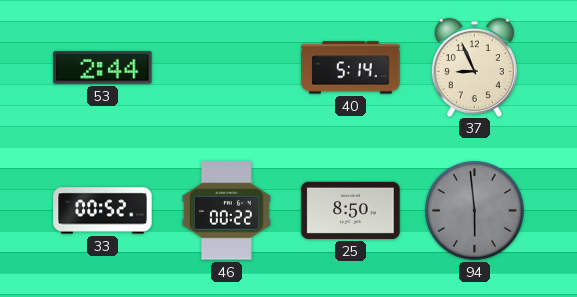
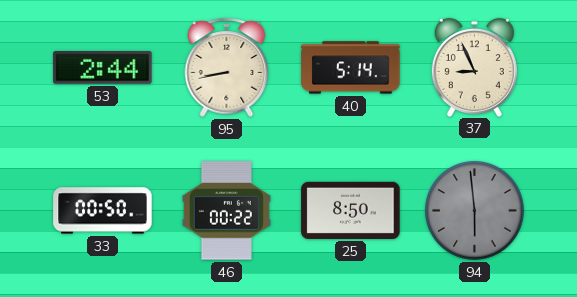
95: none -> 8:43 (227, 67)
33: 00:52 -> 00:50 (103, 211)
